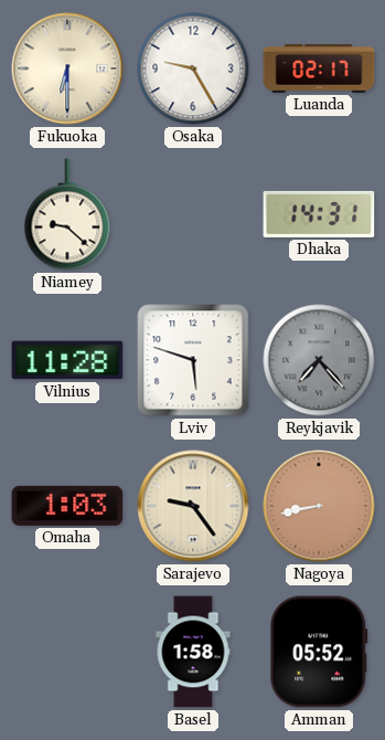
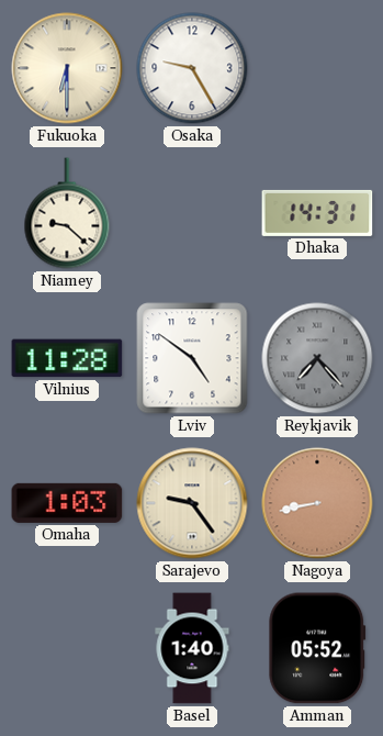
Luanda: 02:17 -> none (319, 68)
Lviv: 5:48 -> 4:51 (192, 358)
Basel: 1:58 -> 1:40 (192, 648)
